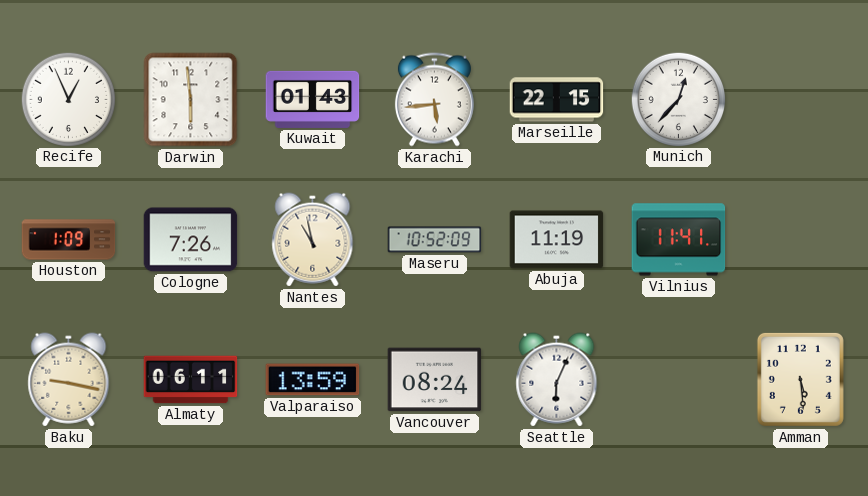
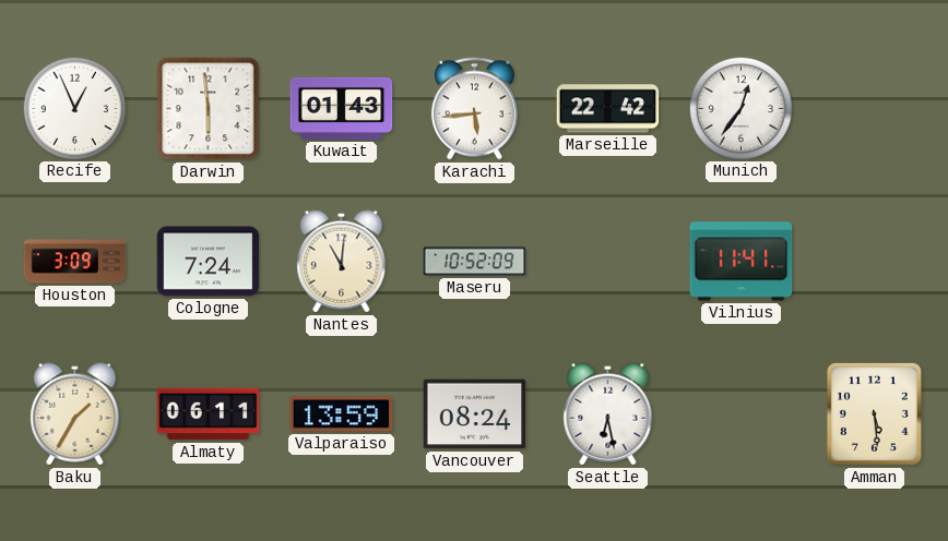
Marseille: 22:15 -> 22:42 (608, 109)
Munich: 12:37 -> 12:36 (740, 108)
Houston: 1:09 -> 3:09 (75, 262)
Cologne: 7:26 -> 7:24 (209, 262)
Nantes: 10:58 -> 11:01 (342, 262)
Abuja: 11:19 -> none (557, 240)
Baku: 9:17 -> 1:35 (75, 414)
Seattle: 6:04 -> 6:28 (608, 414)
